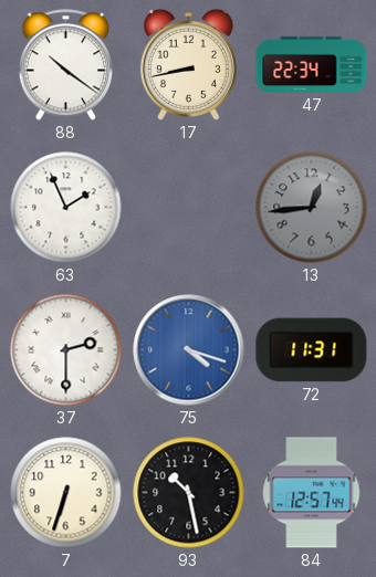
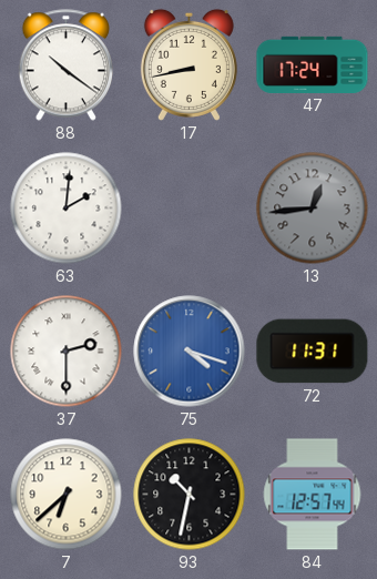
47: 22:34 -> 17:24 (313, 64)
63: 1:56 -> 2:01 (67, 209)
7: 6:33 -> 6:38 (67, 495)
93: 10:28 -> 10:32 (190, 495)
